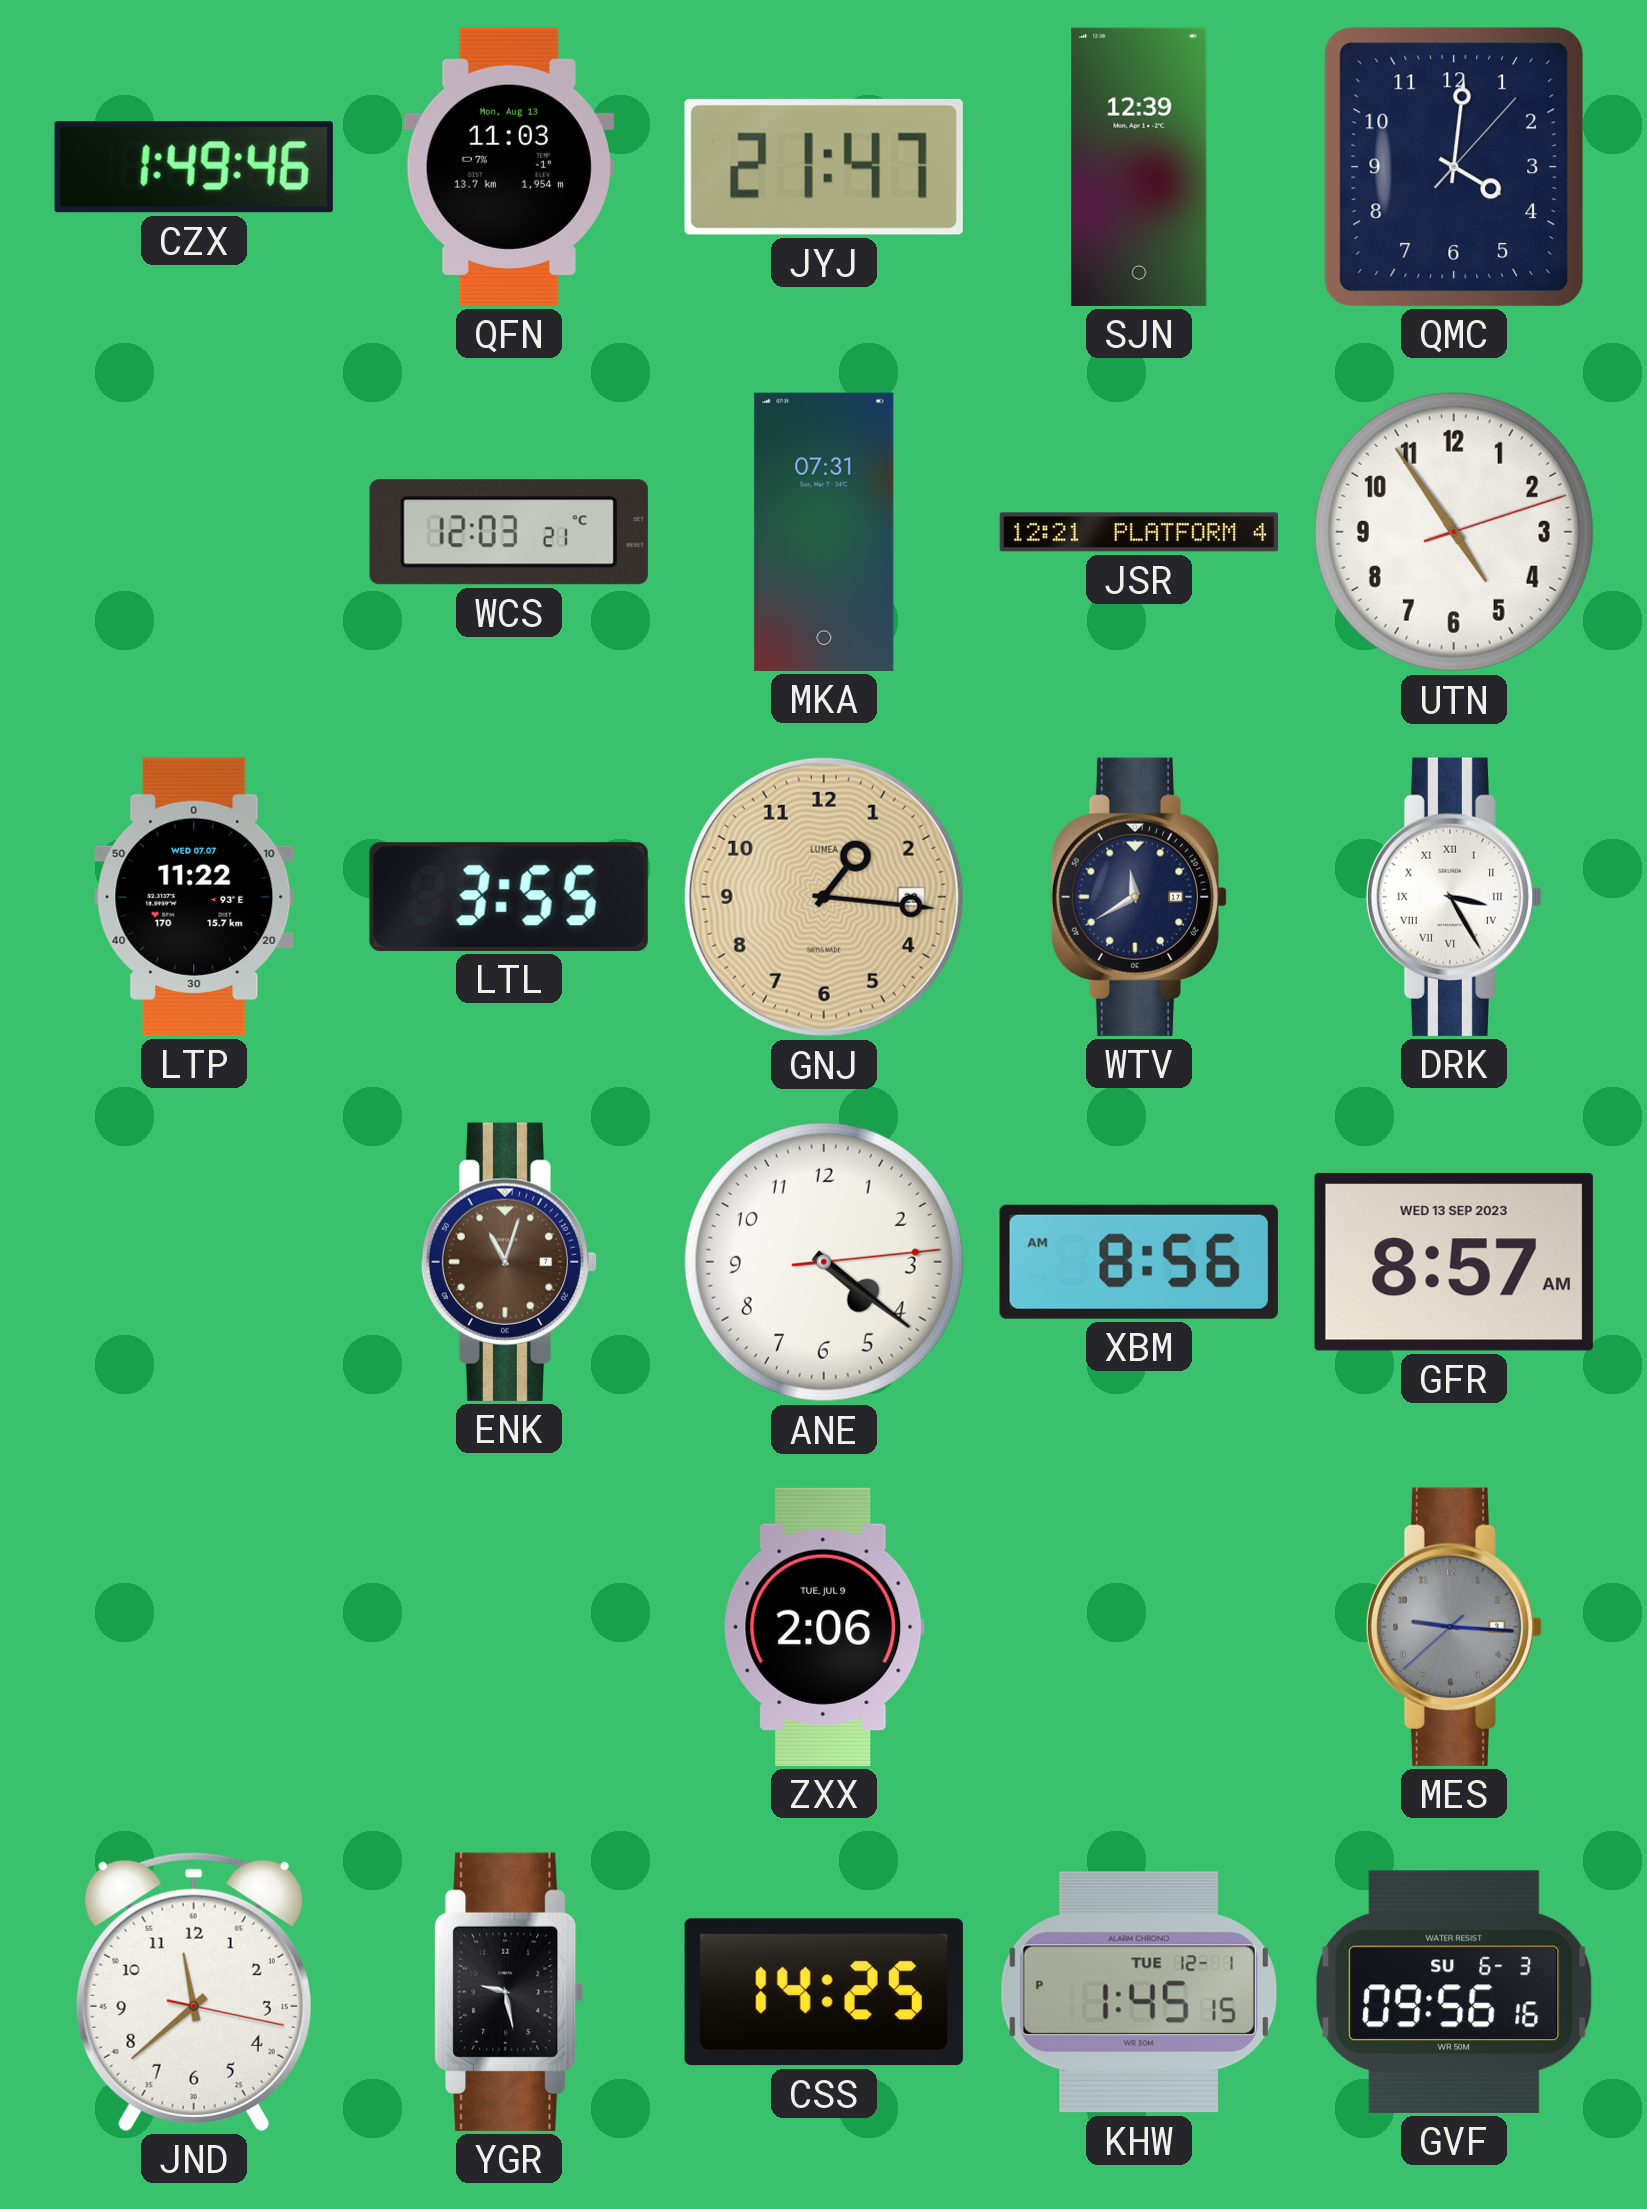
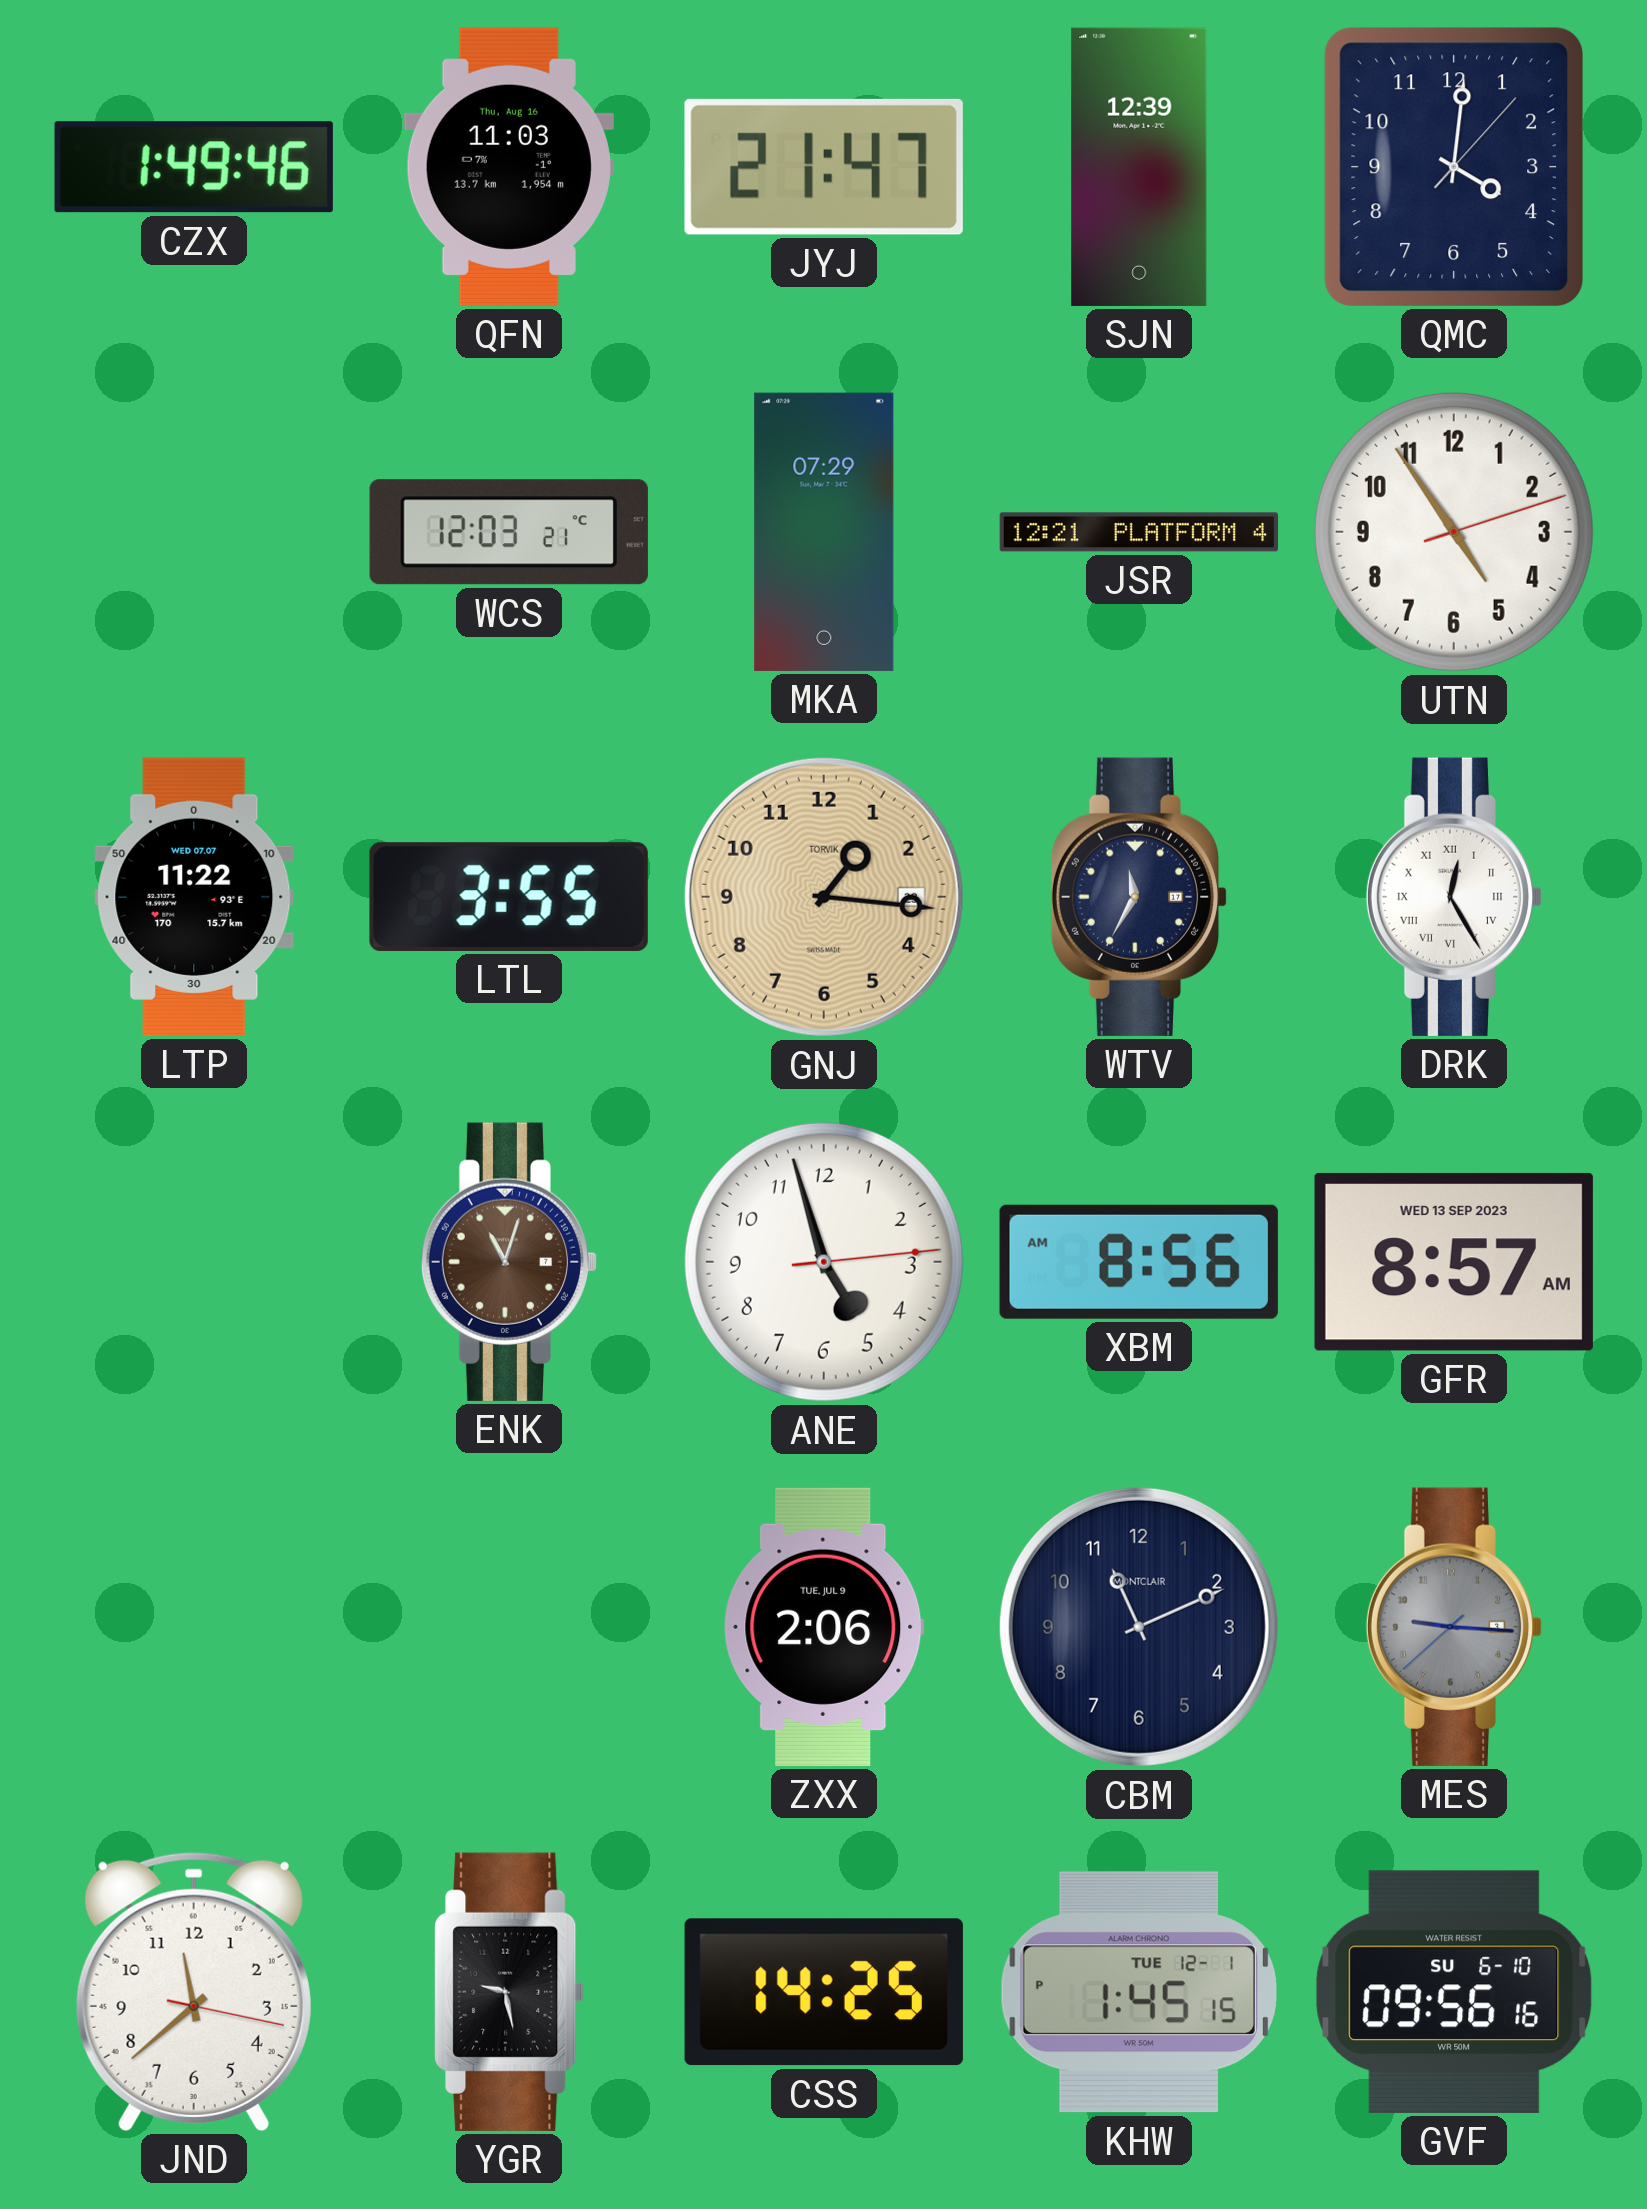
QFN date: Mon, Aug 13 -> Thu, Aug 16 (509, 167)
MKA: 07:31 -> 07:29 (824, 532)
GNJ brand: LUMEA -> TORVIK (824, 897)
WTV: 11:40 -> 11:35 (1139, 897)
DRK: 3:25 -> 12:25 (1454, 897)
ANE: 4:21 -> 4:57 (824, 1262)
CBM: none -> 11:11 (1139, 1627)
GVF date: SU 6-3 -> SU 6-10 (1454, 1992)
